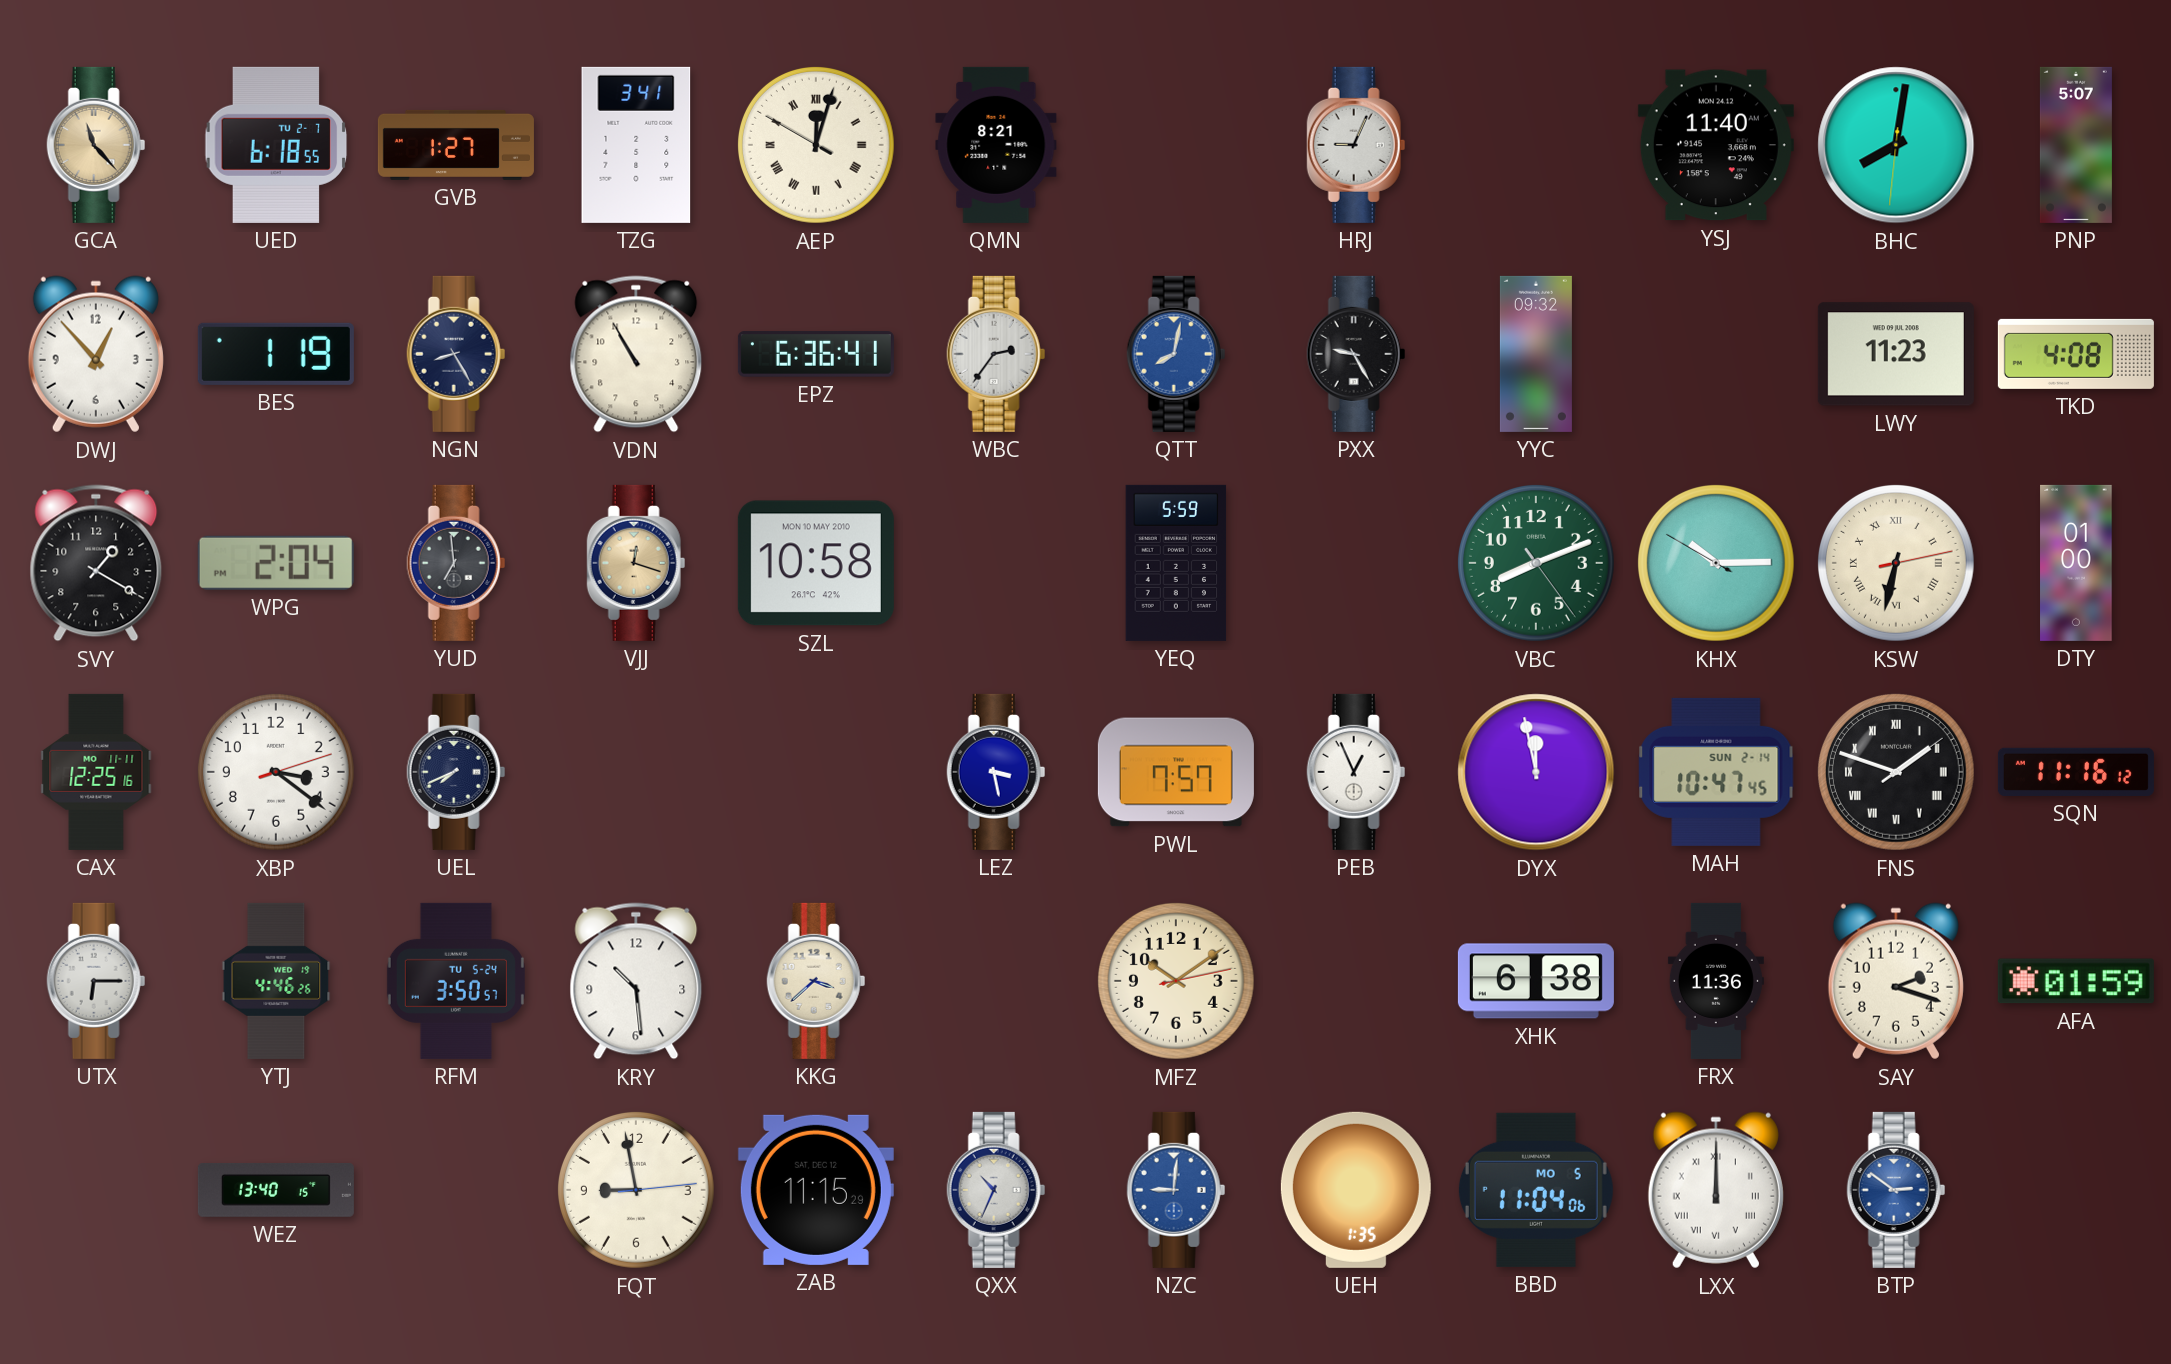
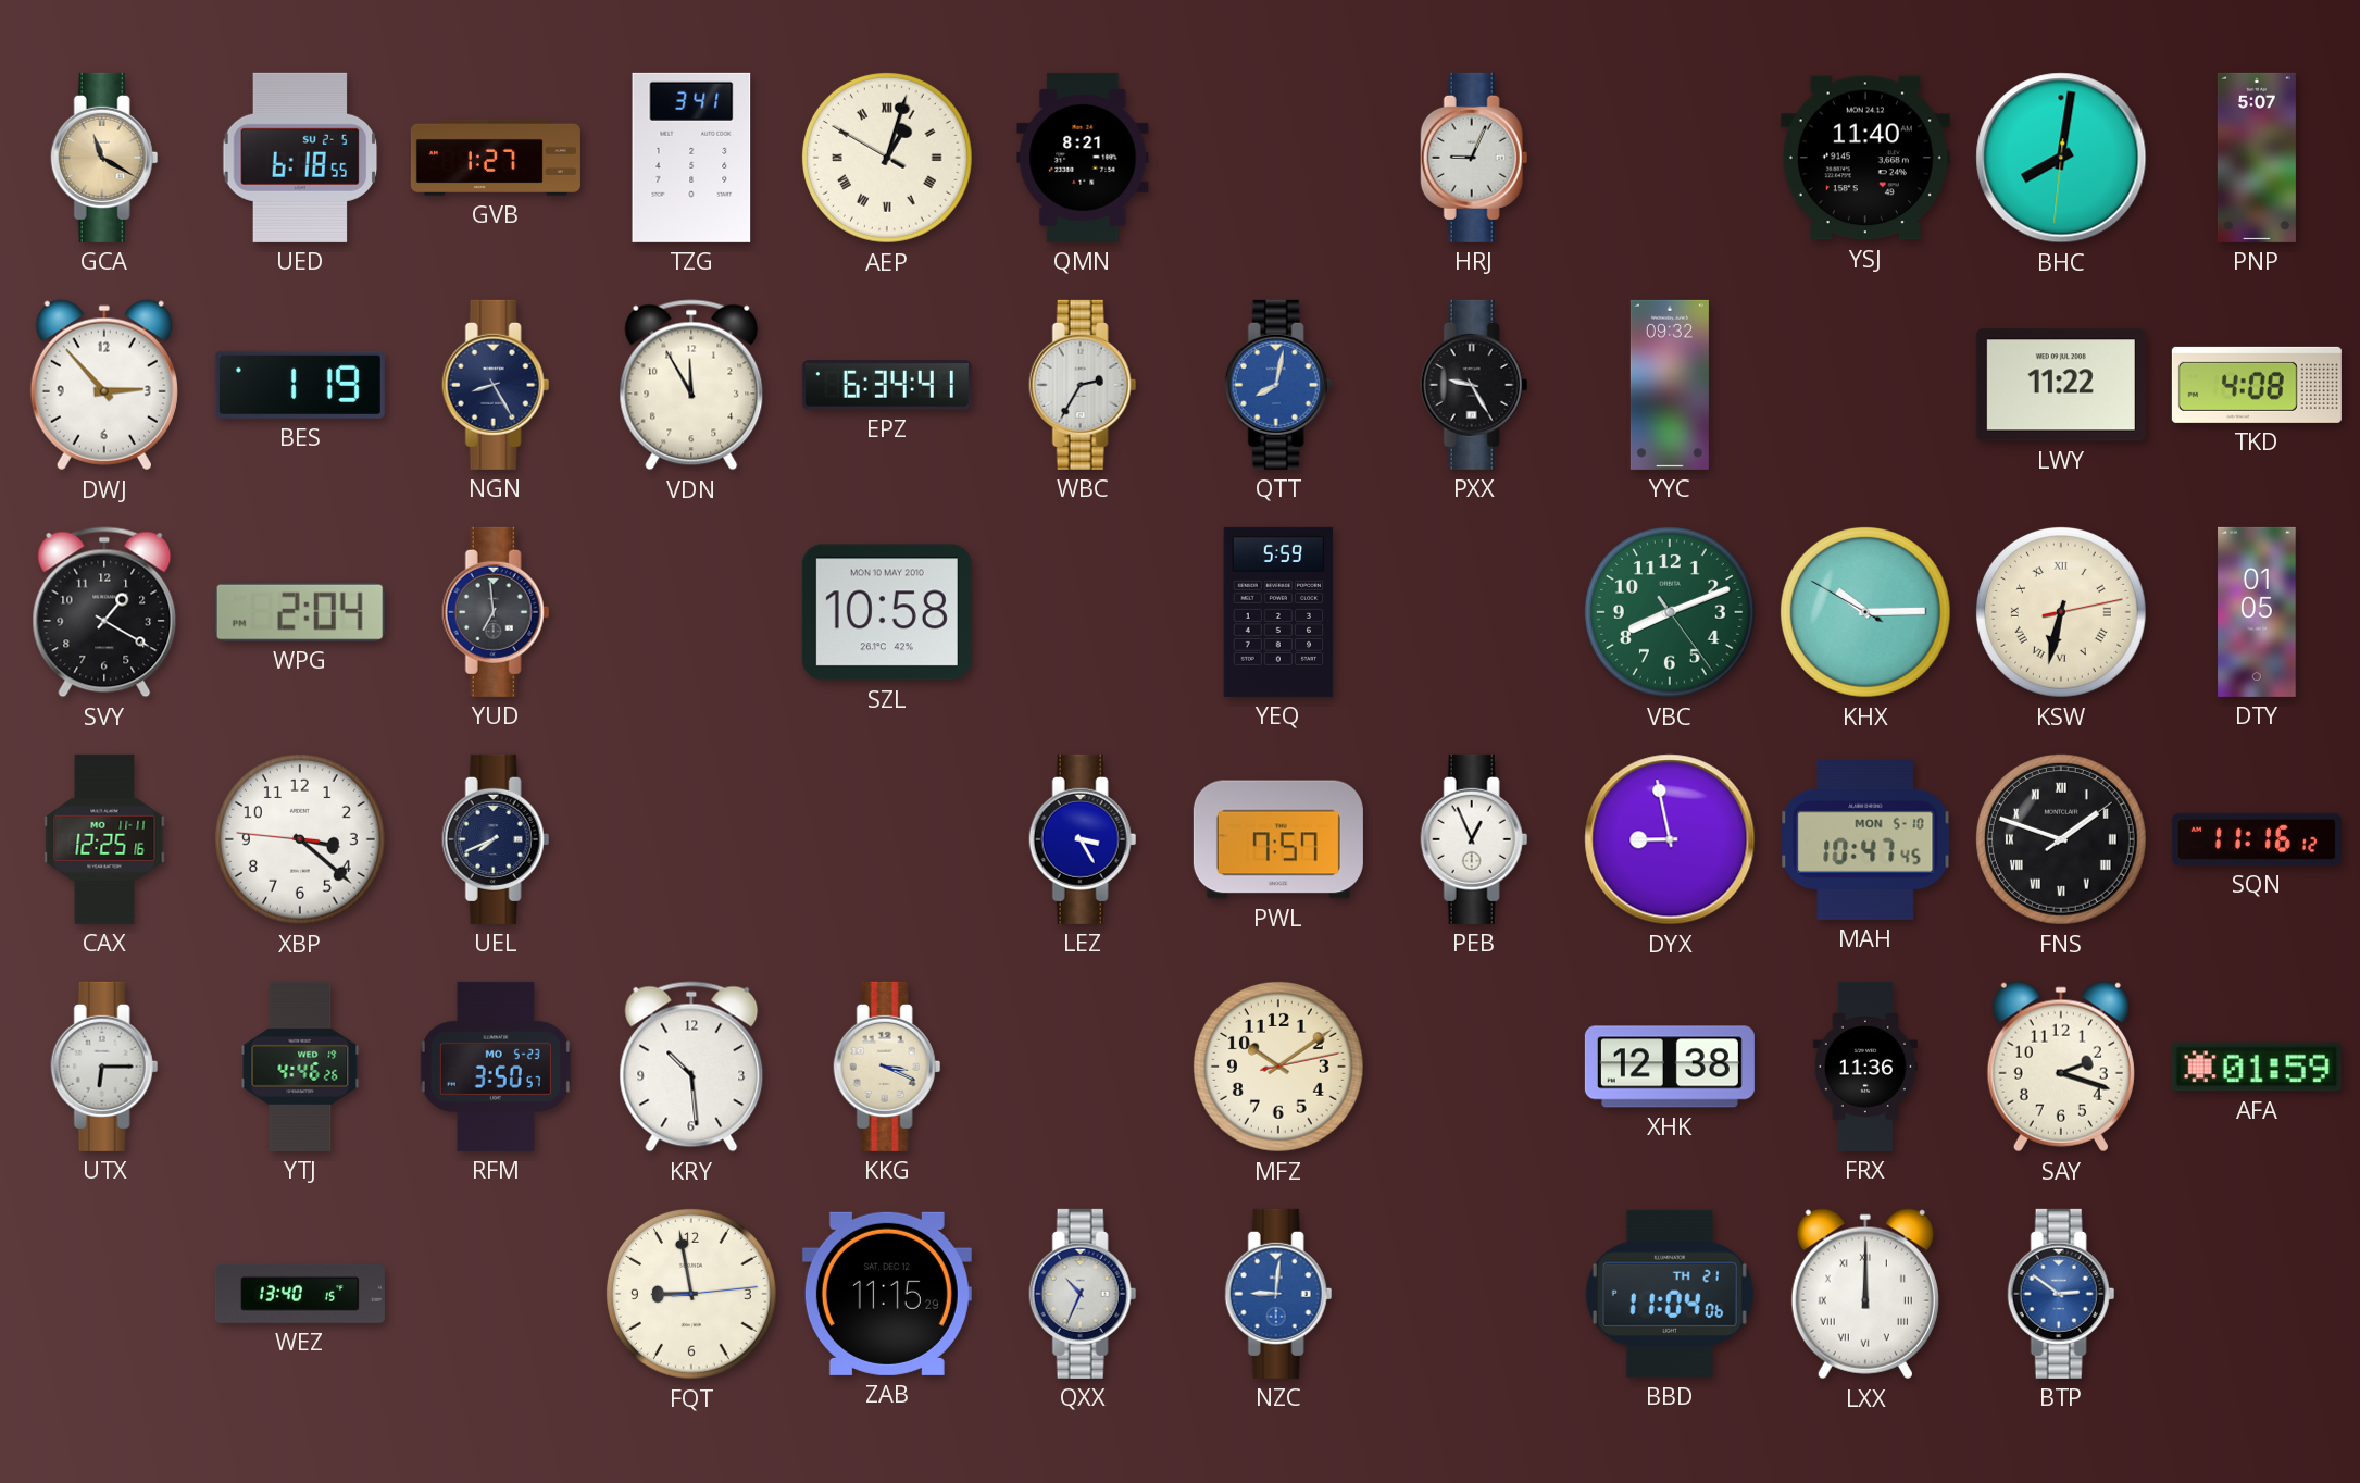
GCA: 11:23 -> 11:20 (104, 158)
UED date: TU 2-7 -> SU 2-5 (300, 158)
AEP: 12:02 -> 1:02 (887, 158)
DWJ: 12:53 -> 2:53 (104, 385)
VDN: 10:55 -> 11:55 (691, 385)
EPZ: 6:36 -> 6:34 (887, 385)
WBC: 2:36 -> 2:35 (1083, 385)
LWY: 11:23 -> 11:22 (2061, 385)
VJJ: 12:18 -> none (636, 563)
DTY: 01:00 -> 01:05 (2257, 612)
XBP: 3:21:12 -> 3:21:46 (300, 839)
LEZ: 3:28 -> 3:25 (1083, 839)
DYX: 11:58 -> 8:58 (1670, 839)
MAH date: SUN 2-14 -> MON 5-10 (1865, 839)
RFM date: TU 5-24 -> MO 5-23 (496, 1067)
KKG: 3:38 -> 3:19 (887, 1067)
XHK: 6:38 -> 12:38 (1670, 1067)
UEH: 1:35 -> none (1356, 1190)
BBD date: MO 5 -> TH 21 (1670, 1294)
